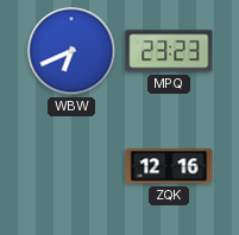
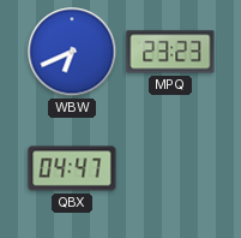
QBX: none -> 04:47 (72, 168)
ZQK: 12:16 -> none (169, 166)
